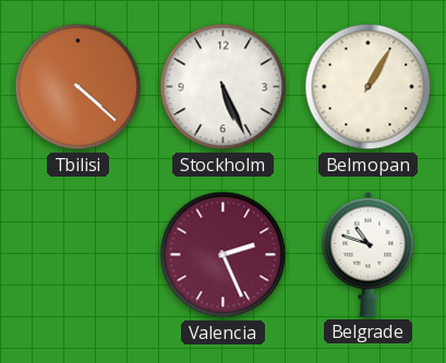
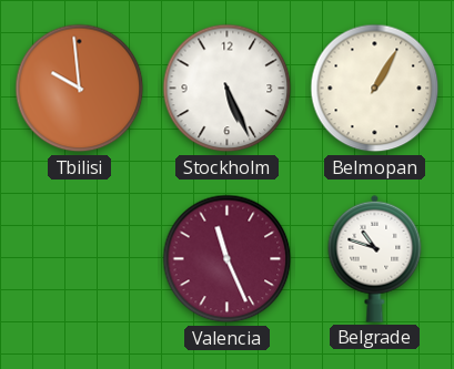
Tbilisi: 4:22 -> 9:59 (80, 89)
Valencia: 2:26 -> 11:26 (228, 259)
